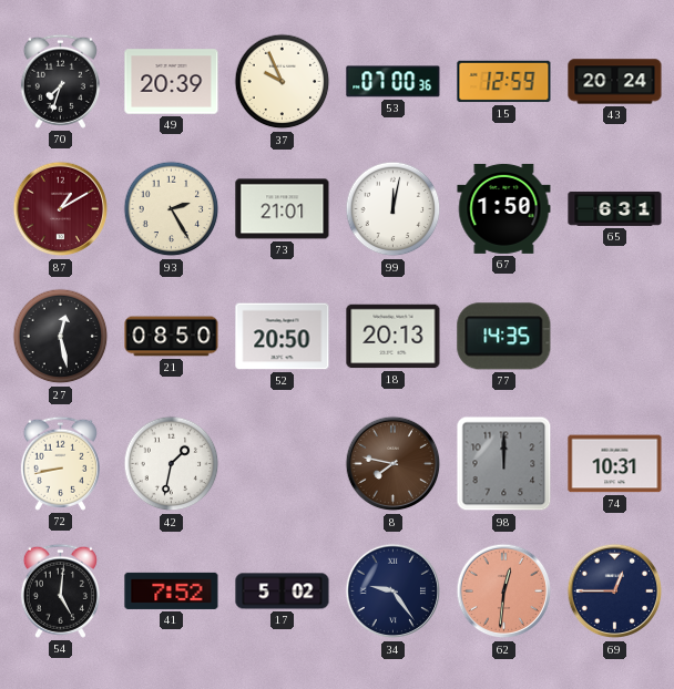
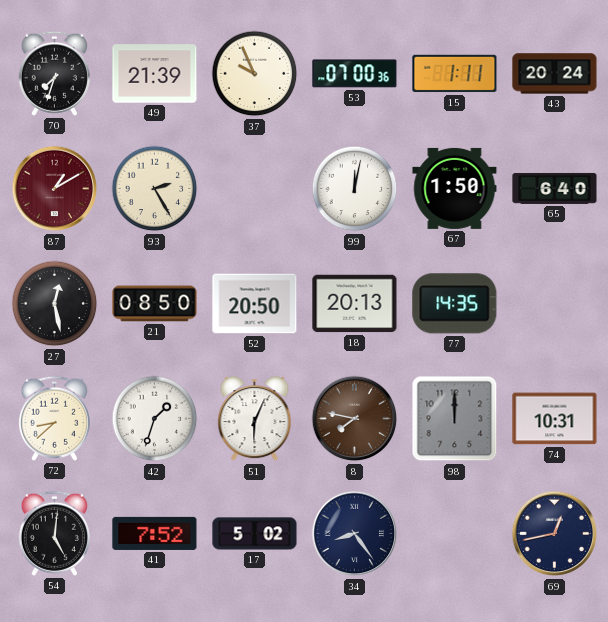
49: 20:39 -> 21:39 (155, 74)
15: 12:59 -> 1:11 (455, 74)
73: 21:01 -> none (283, 209)
65: 6:31 -> 6:40 (555, 188)
72: 8:43 -> 8:38 (54, 418)
42: 1:32 -> 1:33 (155, 419)
51: none -> 6:04 (255, 420)
34: 9:24 -> 8:24 (355, 534)
62: 12:31 -> none (504, 592)
69: 12:45 -> 12:43 (555, 534)
